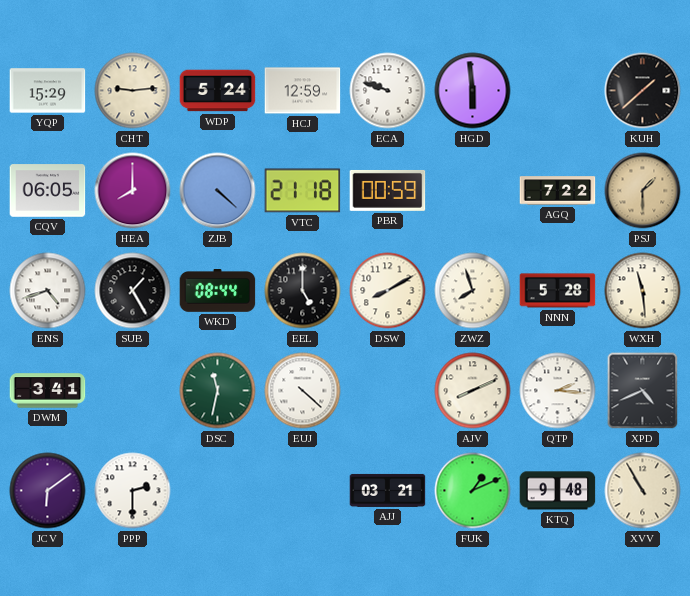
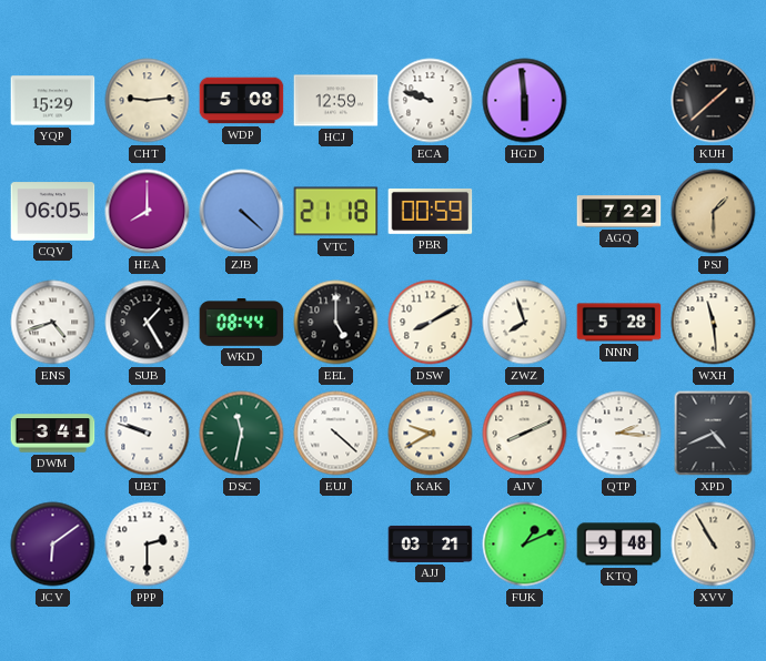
WDP: 5:24 -> 5:08 (242, 101)
UBT: none -> 9:48 (148, 434)
KAK: none -> 9:40 (431, 434)
